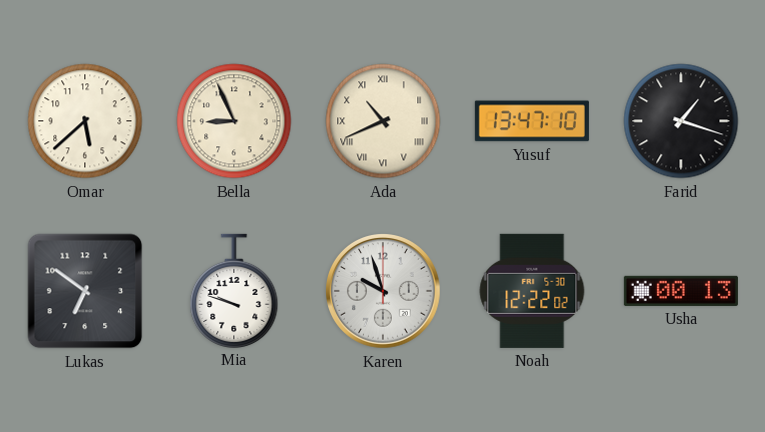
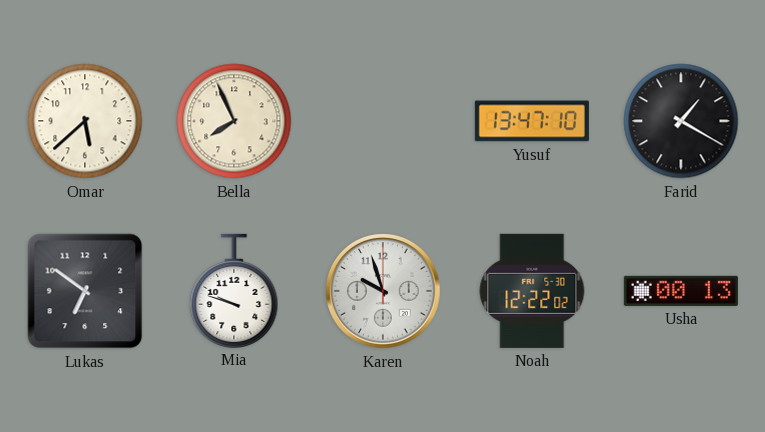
Bella: 8:56 -> 7:56 (234, 121)
Ada: 10:41 -> none (383, 121)
Farid: 1:18 -> 1:20 (681, 121)
